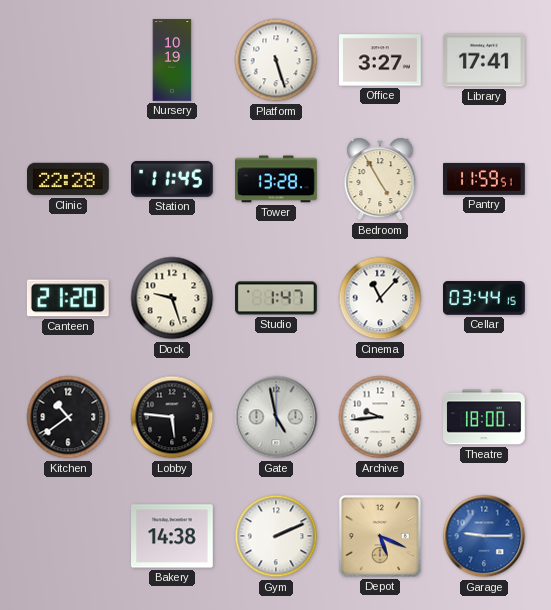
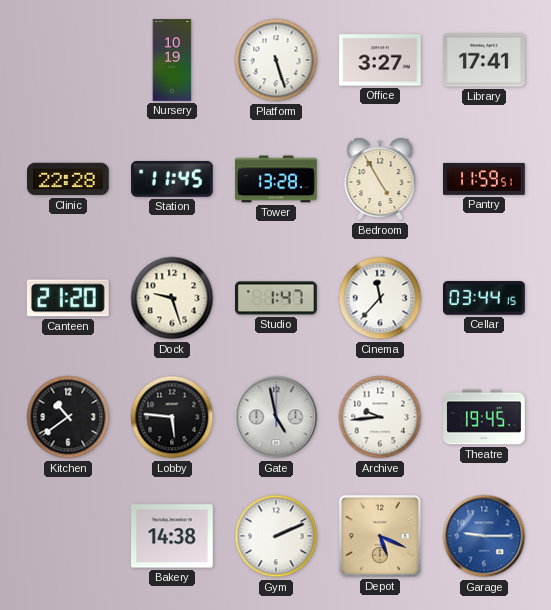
Cinema: 11:07 -> 11:37 (380, 298)
Theatre: 18:00 -> 19:45 (485, 417)
